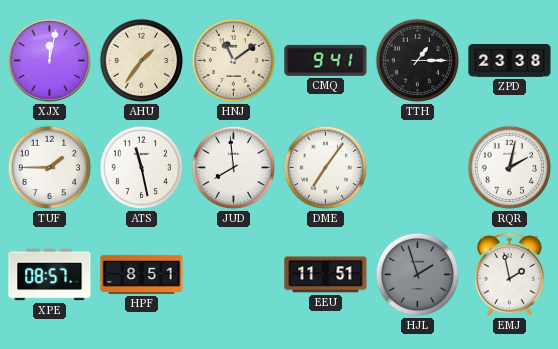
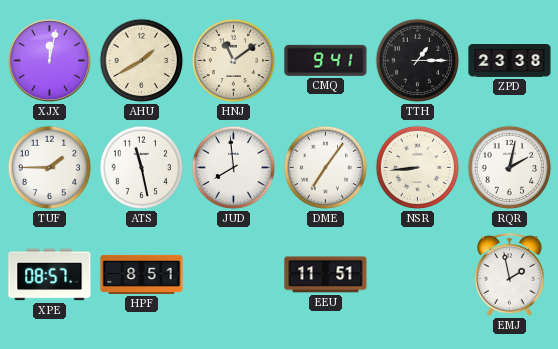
AHU: 1:36 -> 1:40 (142, 61)
NSR: none -> 8:44 (418, 168)
HJL: 1:57 -> none (418, 275)
